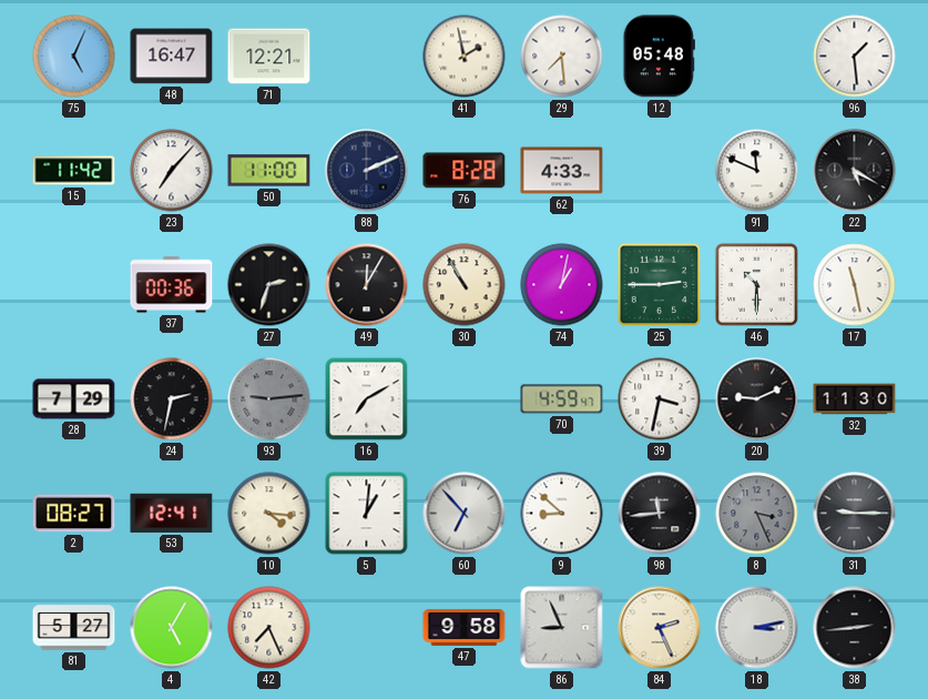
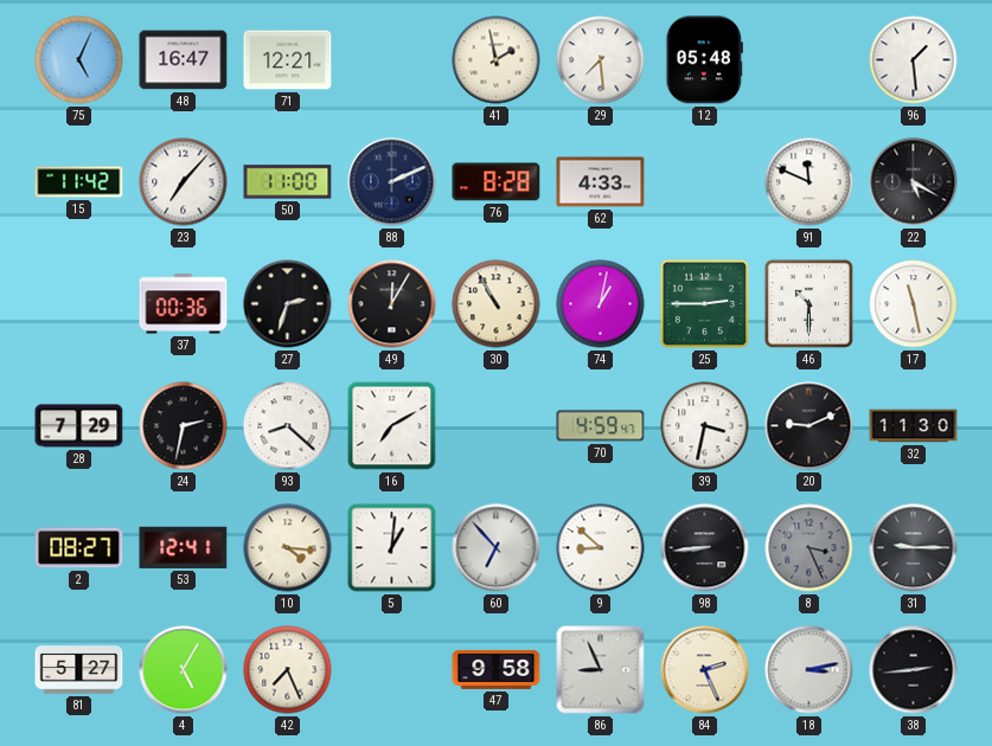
93: 9:14 -> 8:22 (288, 426)
93 dial: grey -> white (288, 426)
98: 11:44 -> 8:44 (705, 548)
